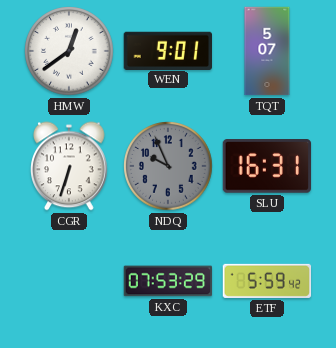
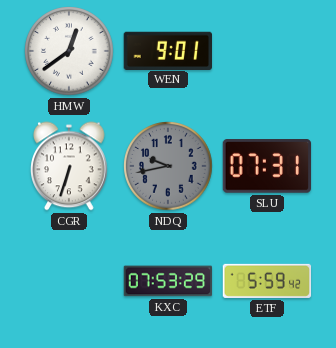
TQT: 5:07 -> none (267, 51)
NDQ: 9:56 -> 9:43 (168, 166)
SLU: 16:31 -> 07:31 (267, 166)
